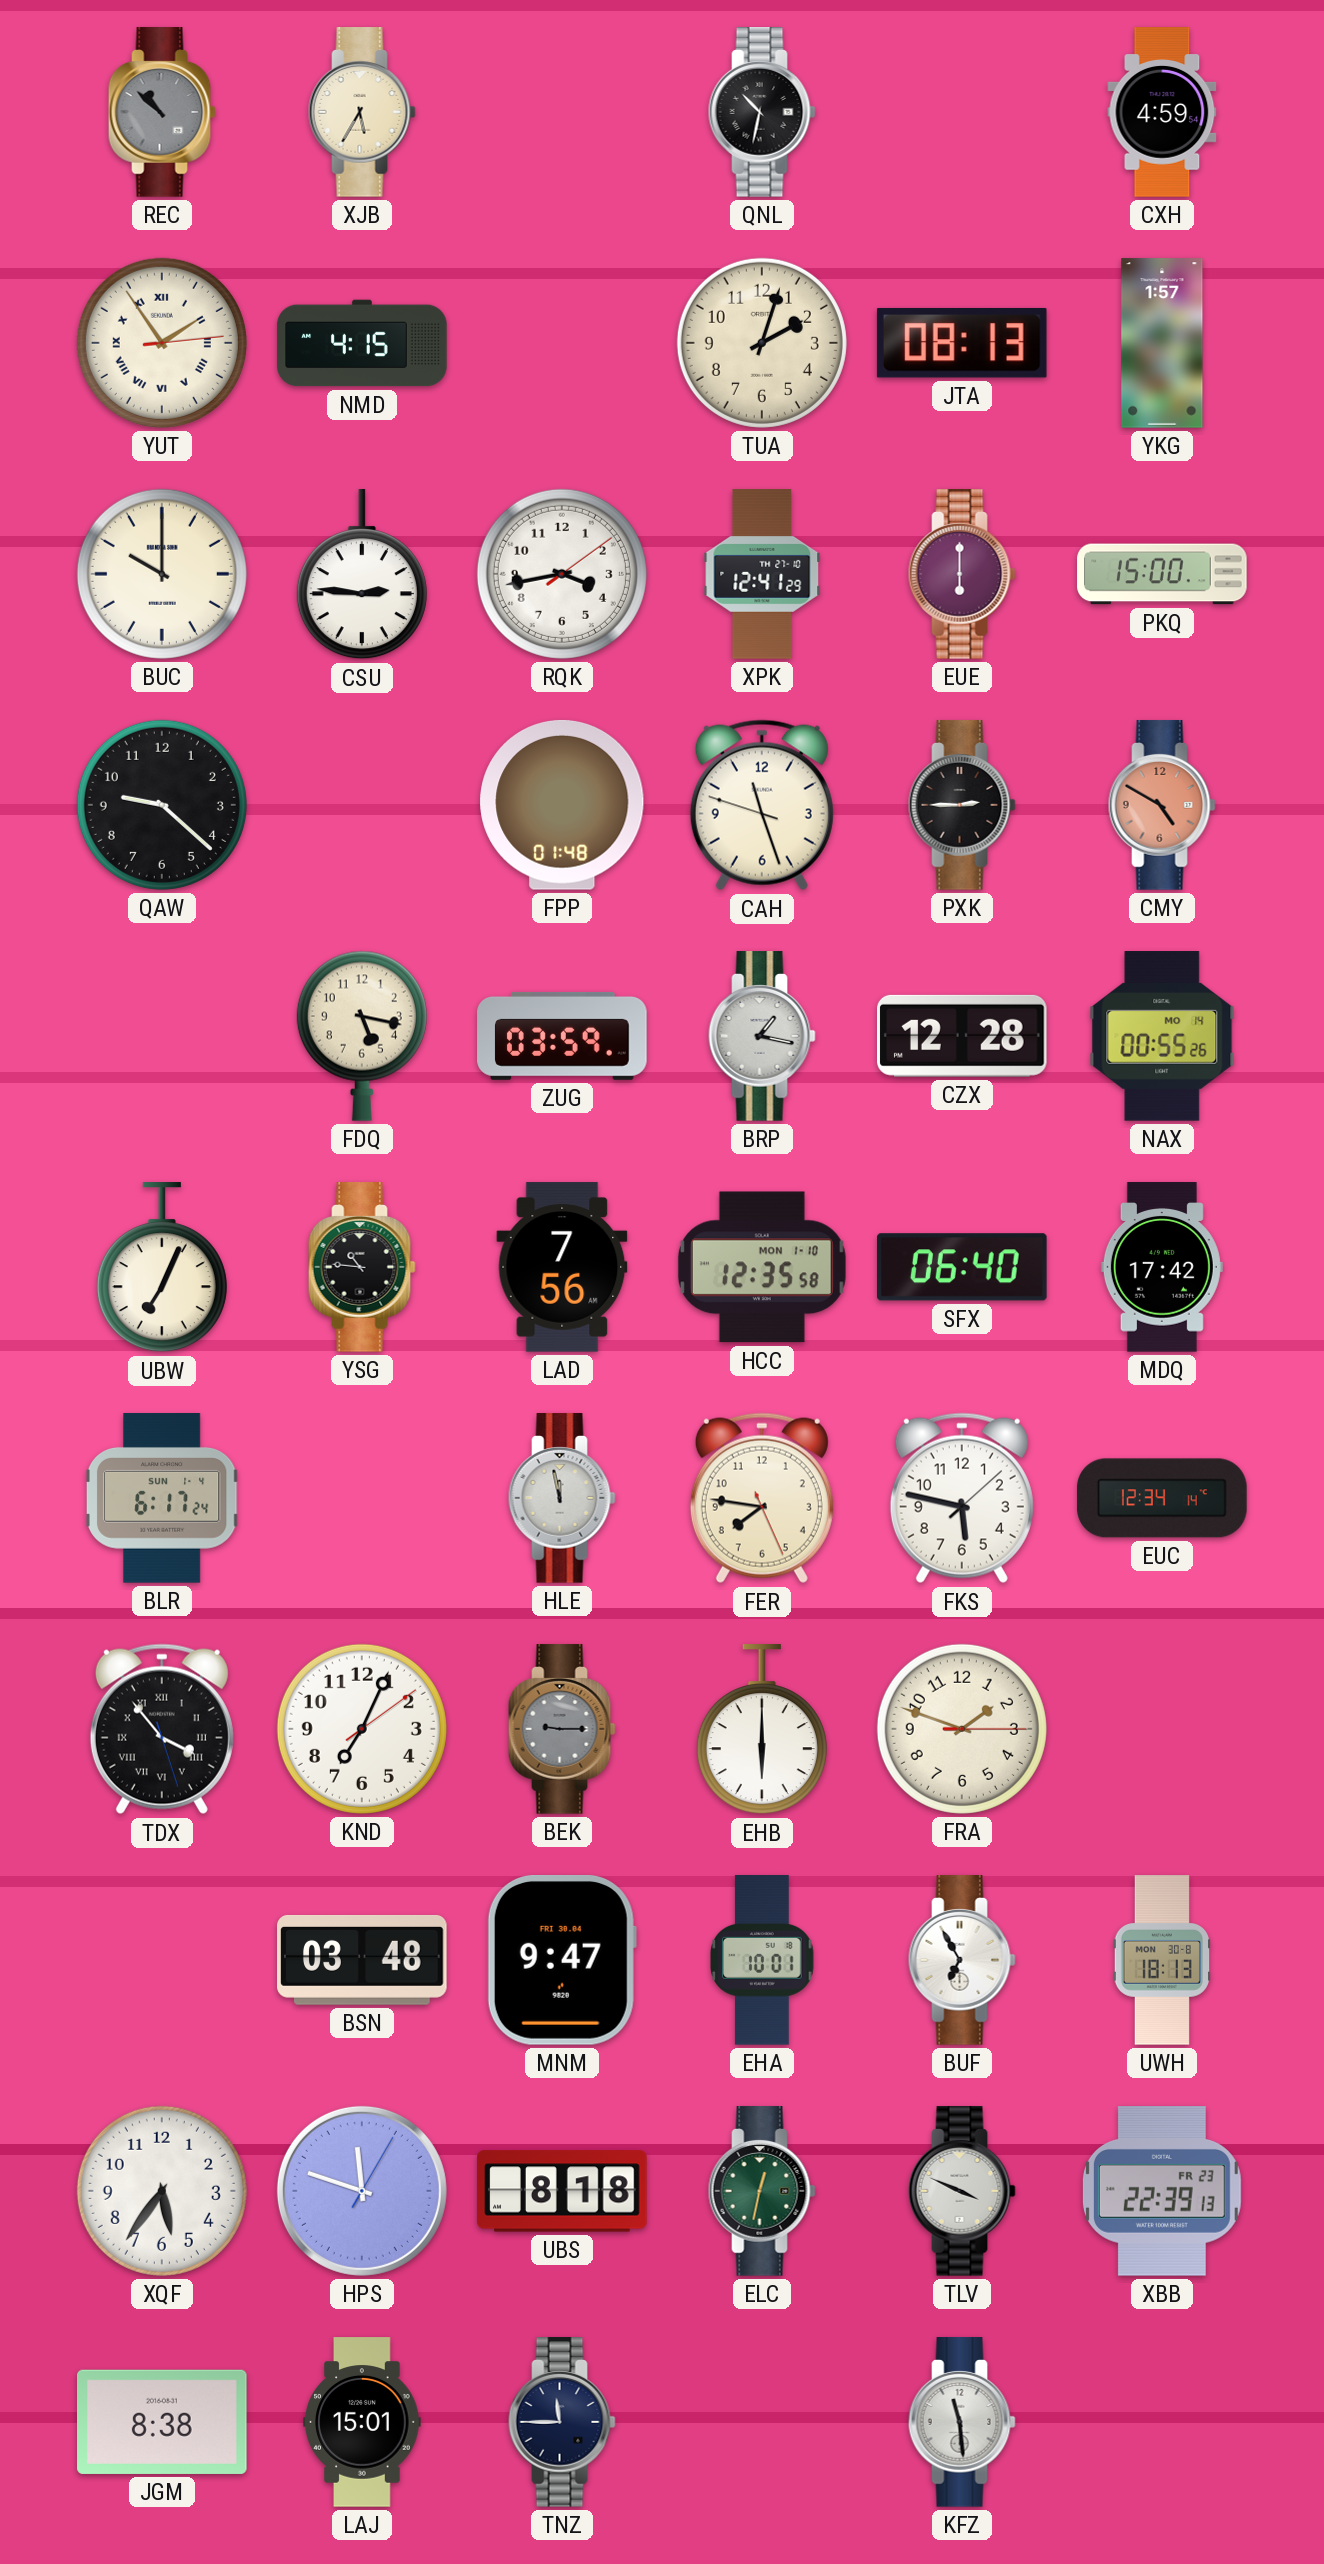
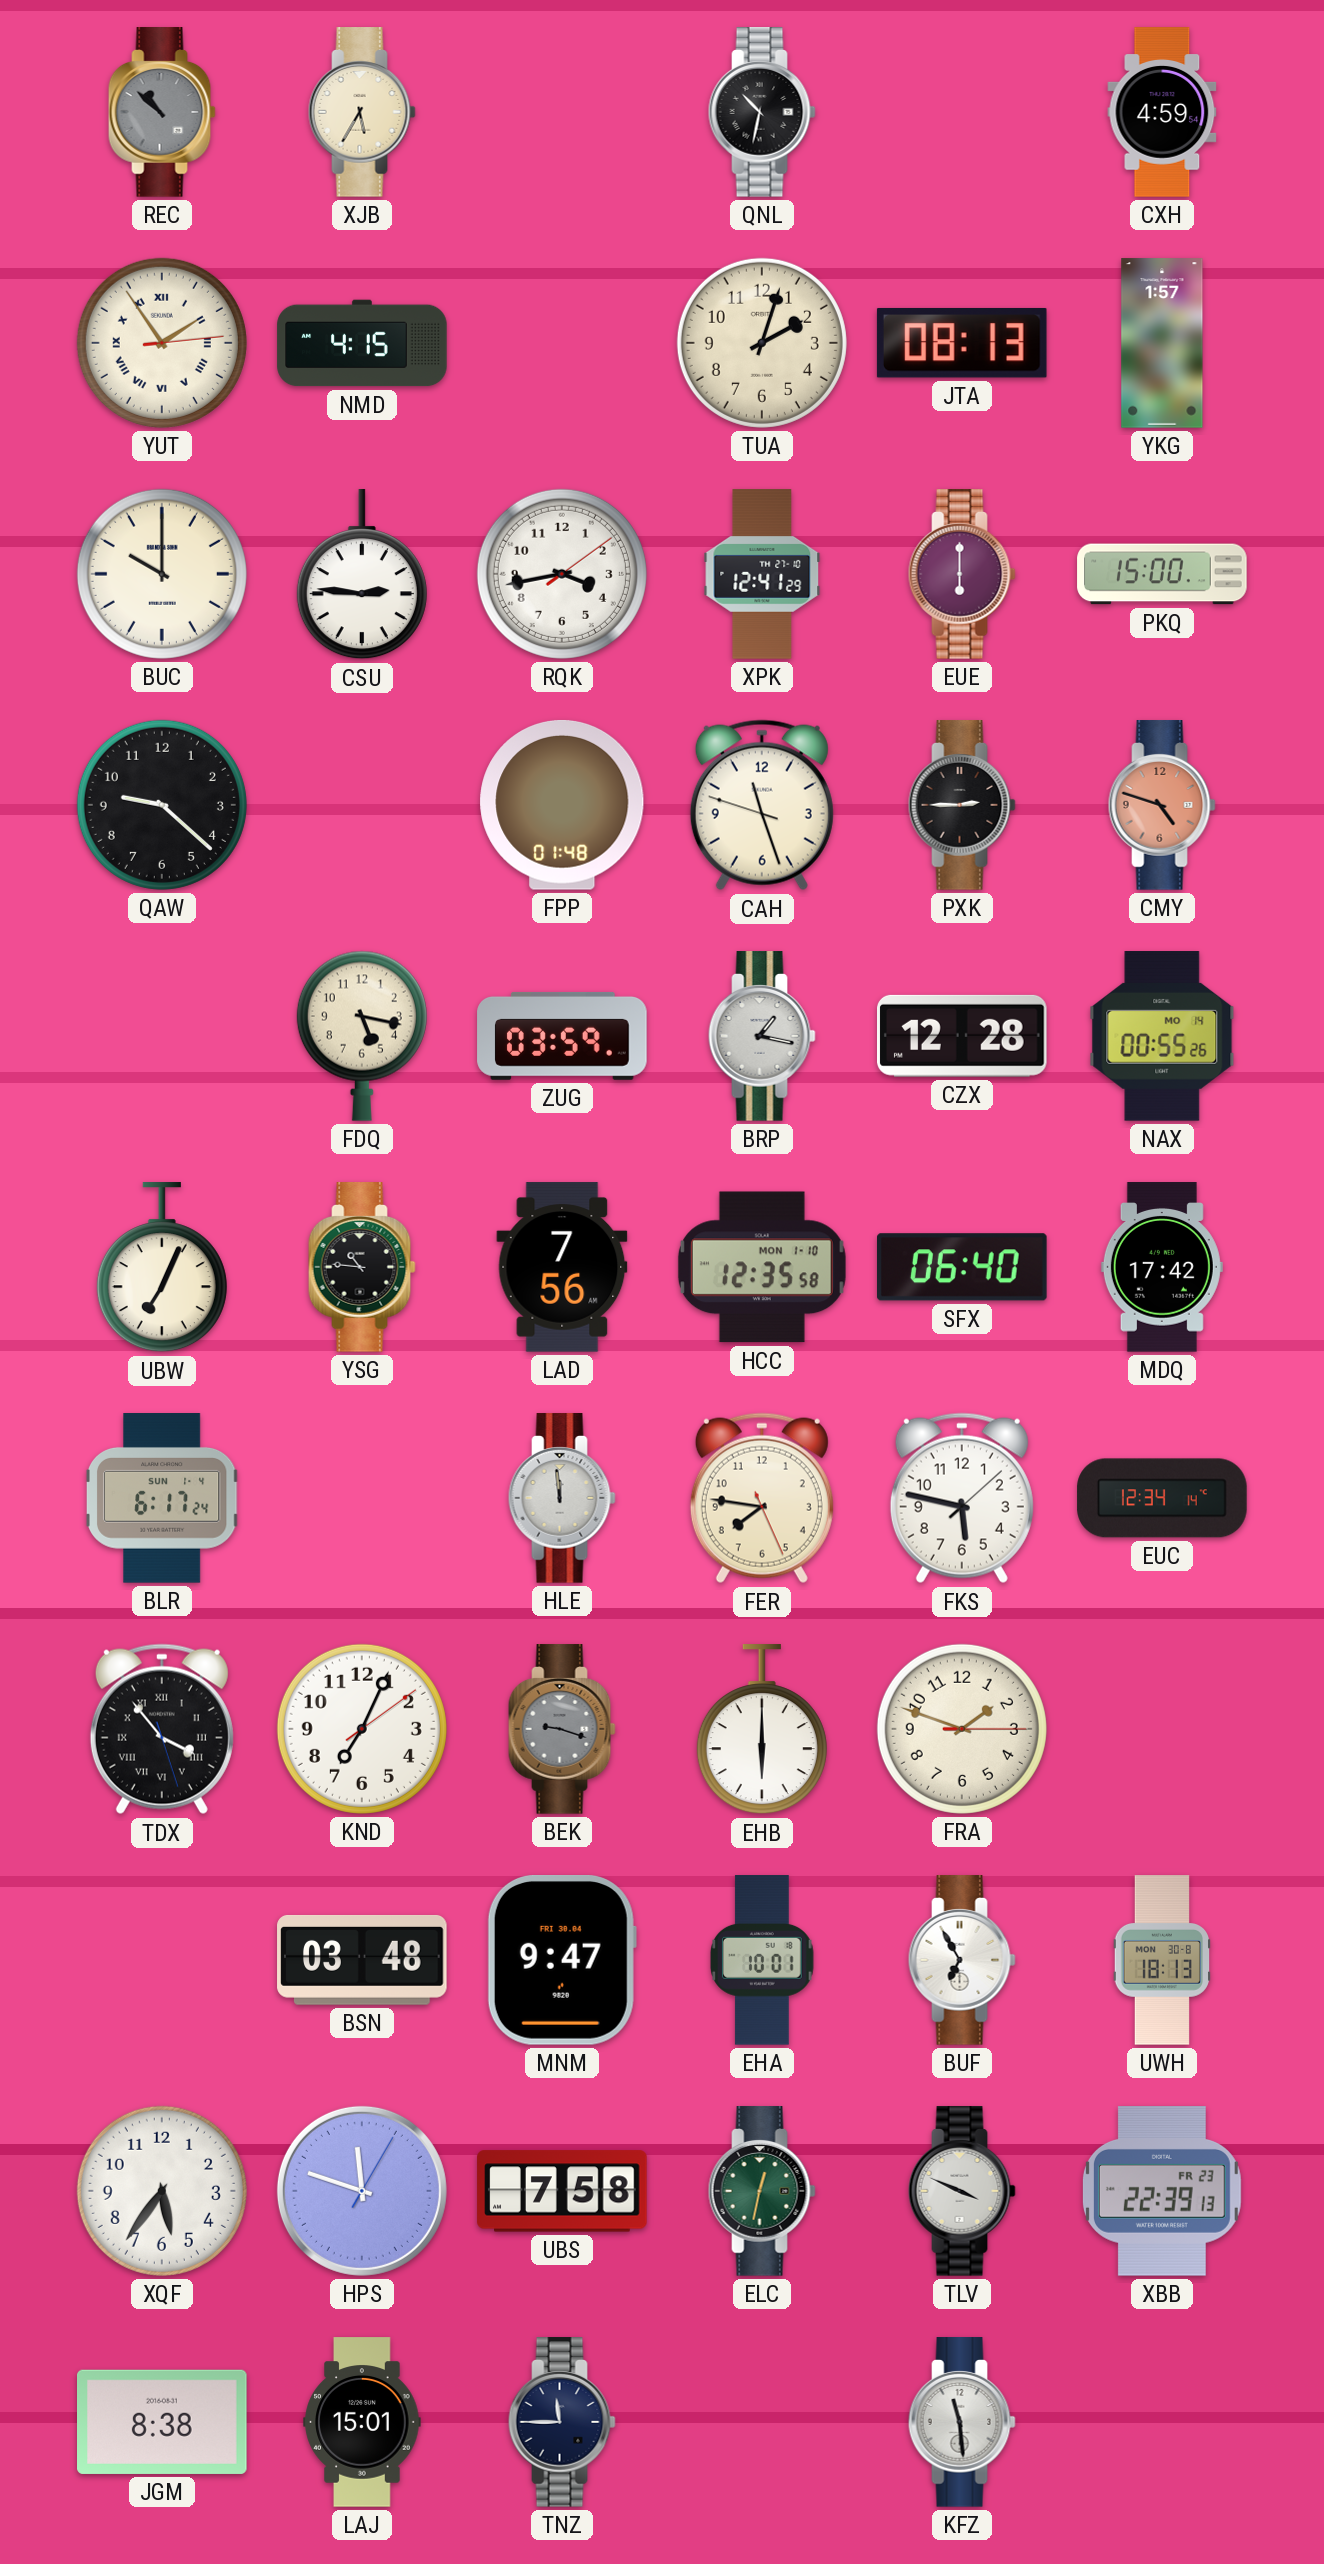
CMY: 4:50 -> 4:48 (1162, 805)
HLE: 11:58 -> 11:59 (562, 1498)
BEK: 9:15 -> 9:18 (562, 1729)
UBS: 8:18 -> 7:58 (562, 2191)
